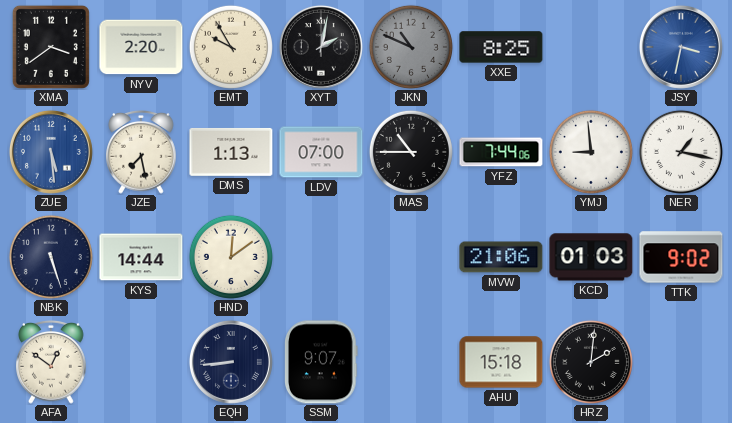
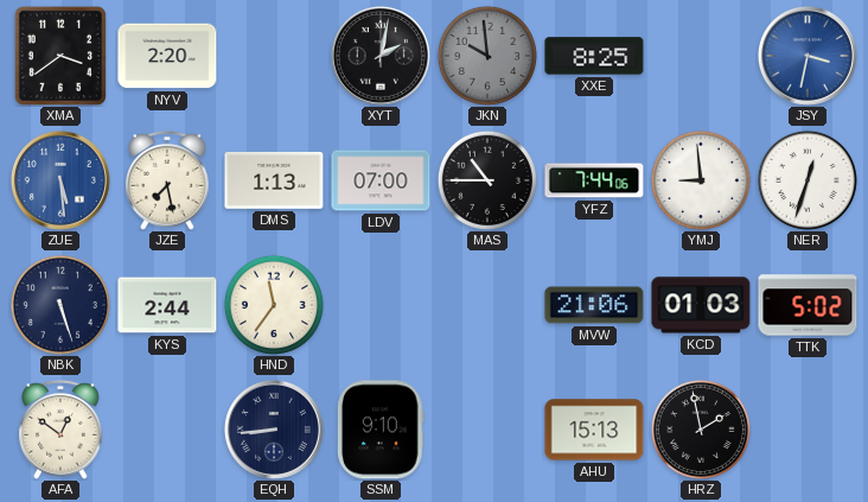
EMT: 9:55 -> none (231, 47)
JKN: 10:49 -> 9:59 (487, 56)
NER: 1:17 -> 12:33 (808, 180)
KYS: 14:44 -> 2:44 (167, 305)
HND: 12:09 -> 11:36 (274, 305)
TTK: 9:02 -> 5:02 (808, 305)
SSM: 9:07 -> 9:10 (382, 430)
AHU: 15:18 -> 15:13 (594, 430)
HRZ: 2:01 -> 1:58 (701, 430)
